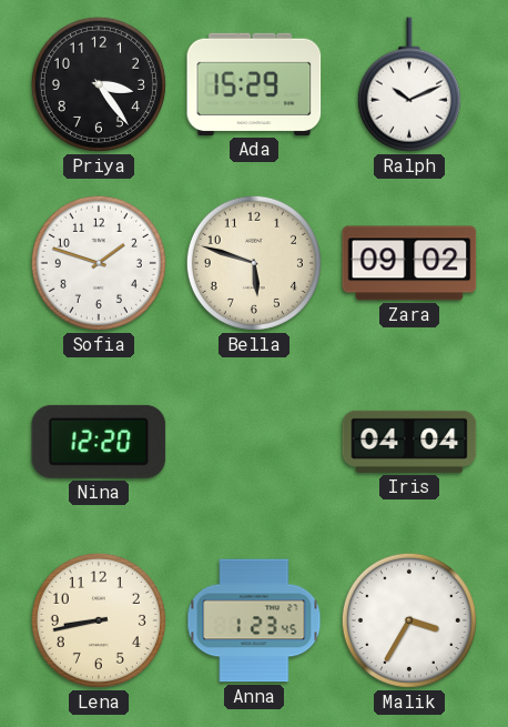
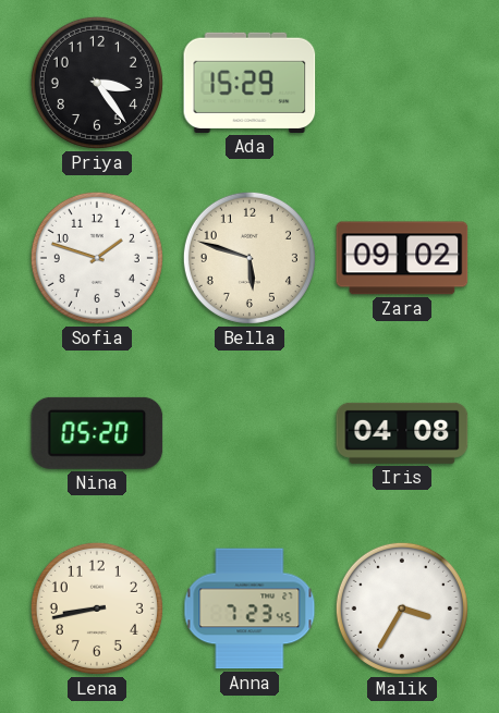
Ralph: 10:11 -> none (409, 84)
Nina: 12:20 -> 05:20 (97, 433)
Iris: 04:04 -> 04:08 (402, 433)
Anna: 1:23 -> 7:23 (249, 608)
